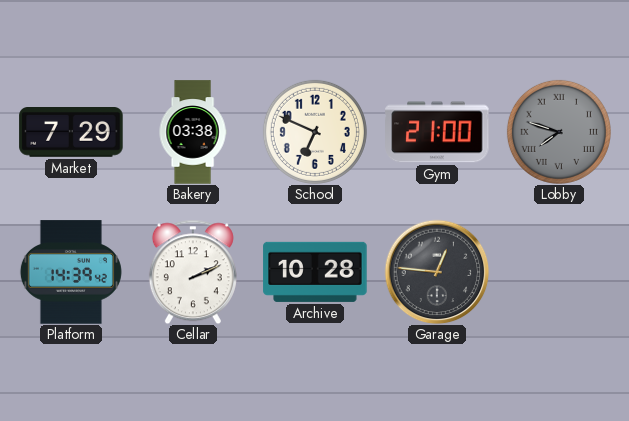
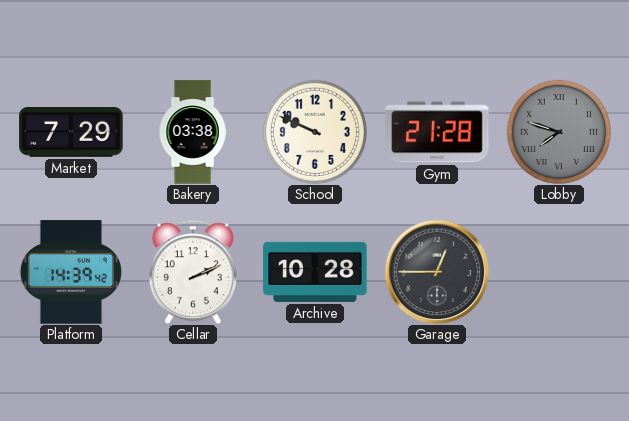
School: 6:49 -> 9:49 (315, 132)
Gym: 21:00 -> 21:28 (437, 132)
Garage: 12:46 -> 12:45 (437, 272)
